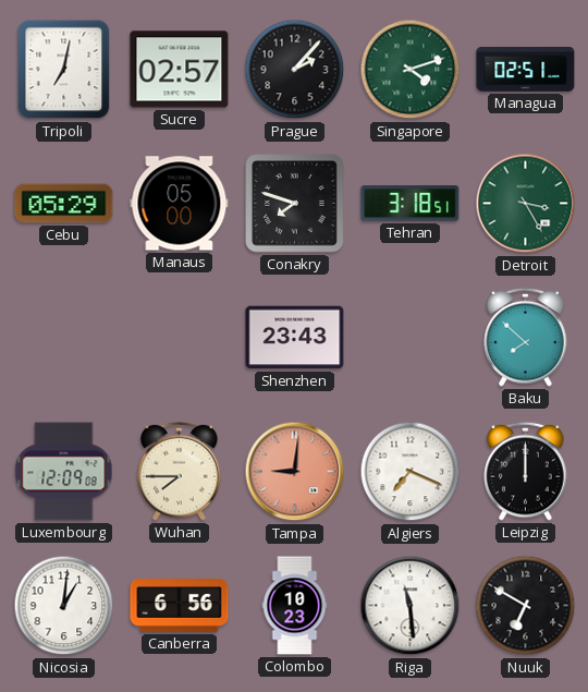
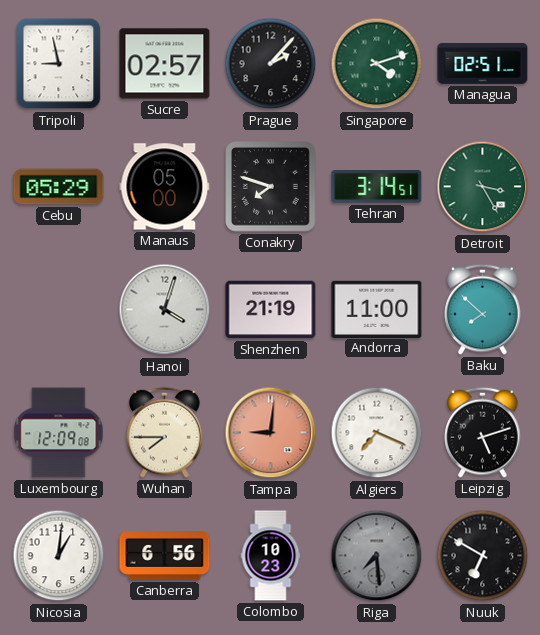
Tripoli: 7:02 -> 8:58 (59, 64)
Tehran: 3:18 -> 3:14 (377, 187)
Hanoi: none -> 4:03 (165, 310)
Shenzhen: 23:43 -> 21:19 (271, 310)
Andorra: none -> 11:00 (377, 309)
Leipzig: 12:00 -> 5:12 (483, 432)
Riga: 11:29 -> 7:29 (377, 556)
Riga dial: white -> grey (377, 556)
